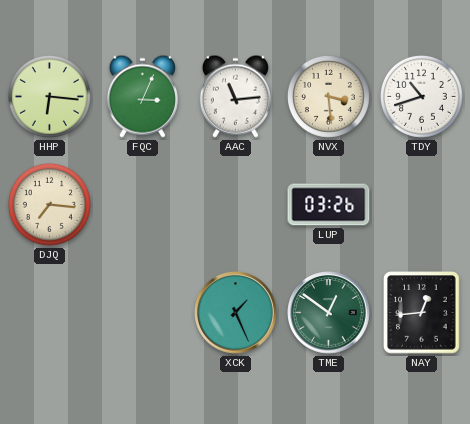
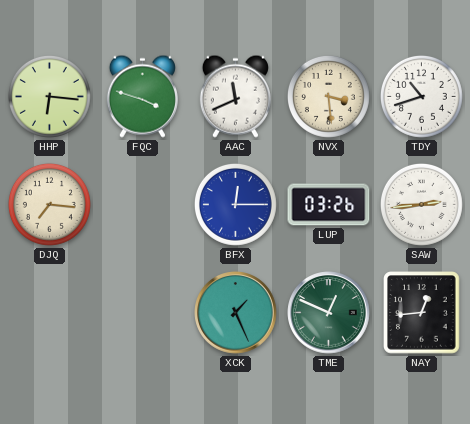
FQC: 3:04 -> 3:48 (142, 96)
AAC: 11:14 -> 11:41 (235, 96)
BFX: none -> 12:15 (235, 204)
SAW: none -> 2:44 (421, 204)
TME: 12:51 -> 12:49 (329, 313)
